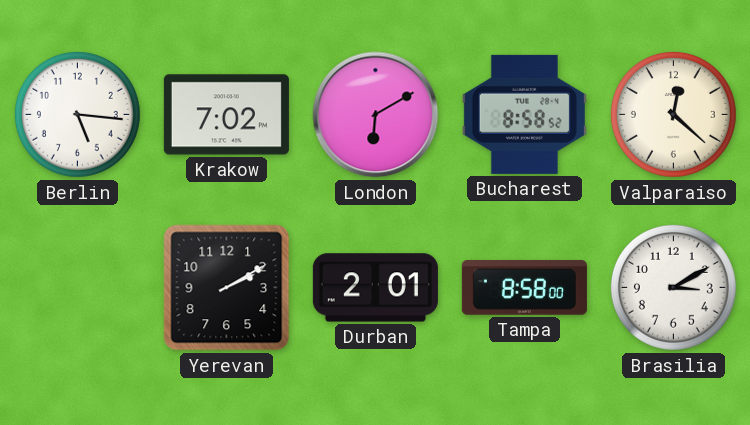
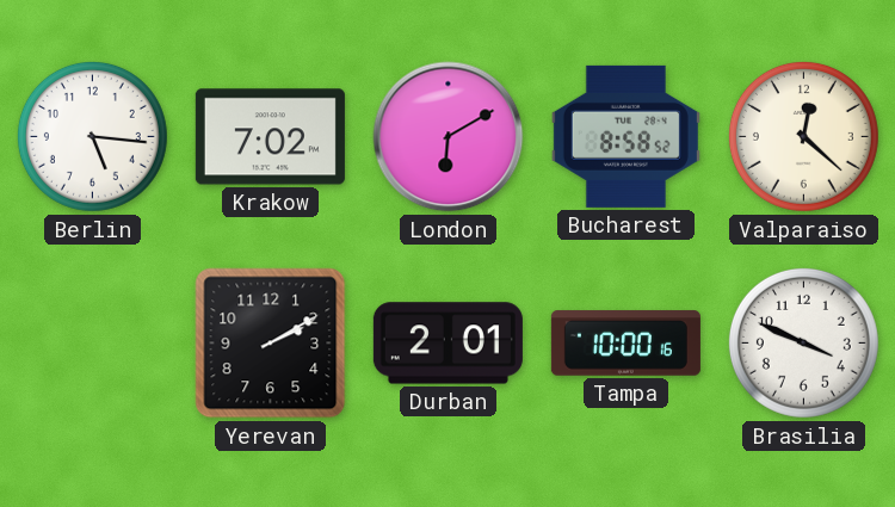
Tampa: 8:58 -> 10:00 (625, 344)
Brasilia: 3:10 -> 3:49 (803, 342)
